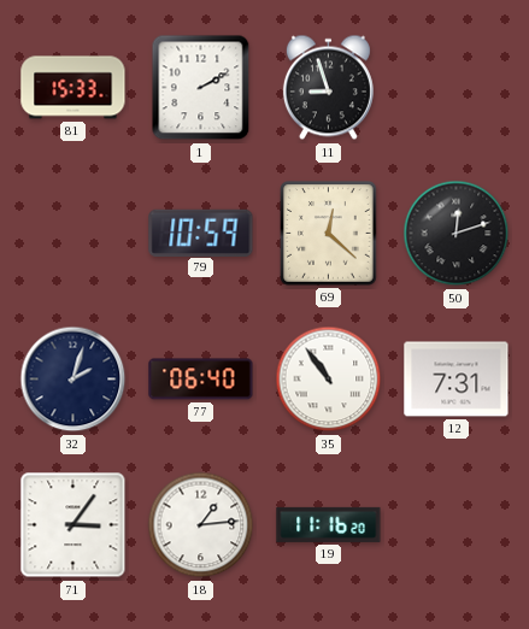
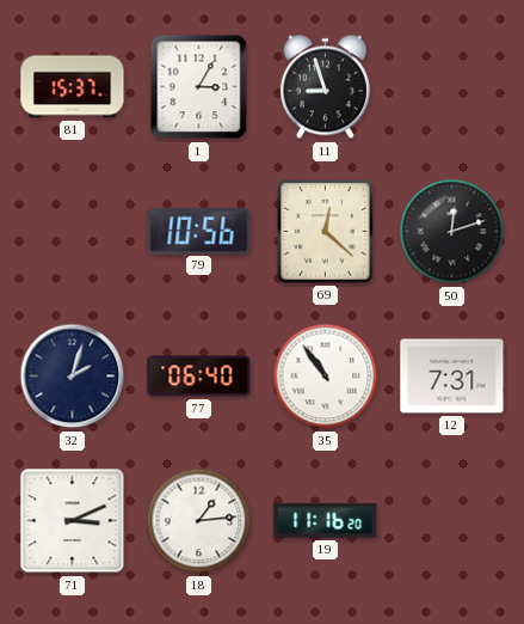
81: 15:33 -> 15:37 (73, 87)
1: 2:10 -> 3:05 (199, 87)
79: 10:59 -> 10:56 (199, 231)
71: 3:06 -> 3:11 (73, 521)
